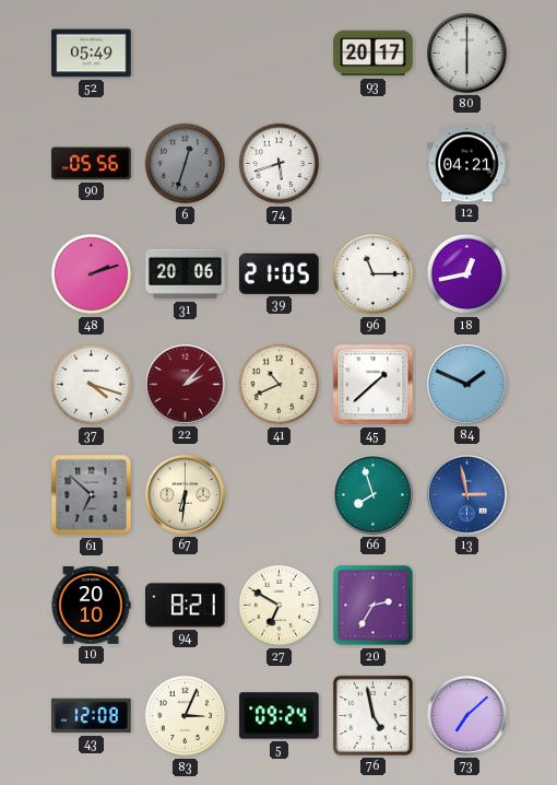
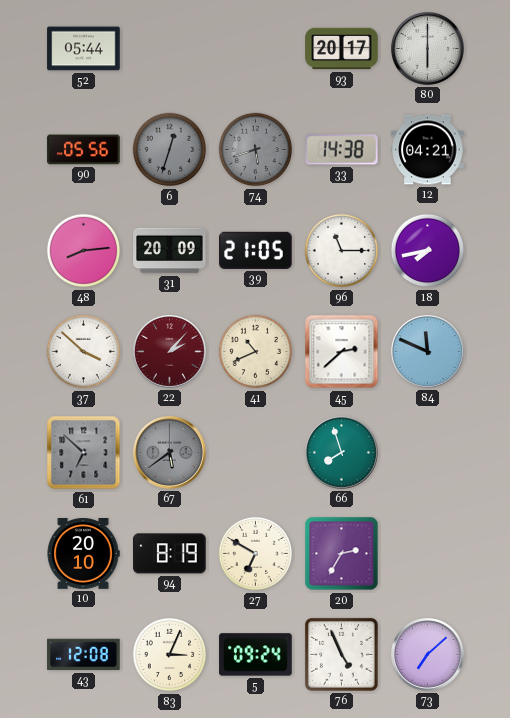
52: 05:49 -> 05:44 (84, 49)
74 dial: white -> grey (256, 150)
33: none -> 14:38 (342, 150)
48: 2:12 -> 8:14 (84, 251)
31: 20:06 -> 20:09 (170, 251)
18: 12:43 -> 7:43 (428, 251)
37: 4:18 -> 3:52 (84, 352)
45: 1:38 -> 2:38 (342, 352)
84: 1:49 -> 11:49 (428, 352)
67: 6:31 -> 5:39 (170, 453)
67 dial: cream -> grey (170, 453)
13: 2:58 -> none (467, 495)
94: 8:21 -> 8:19 (170, 554)
76: 4:58 -> 4:56 (341, 654)
